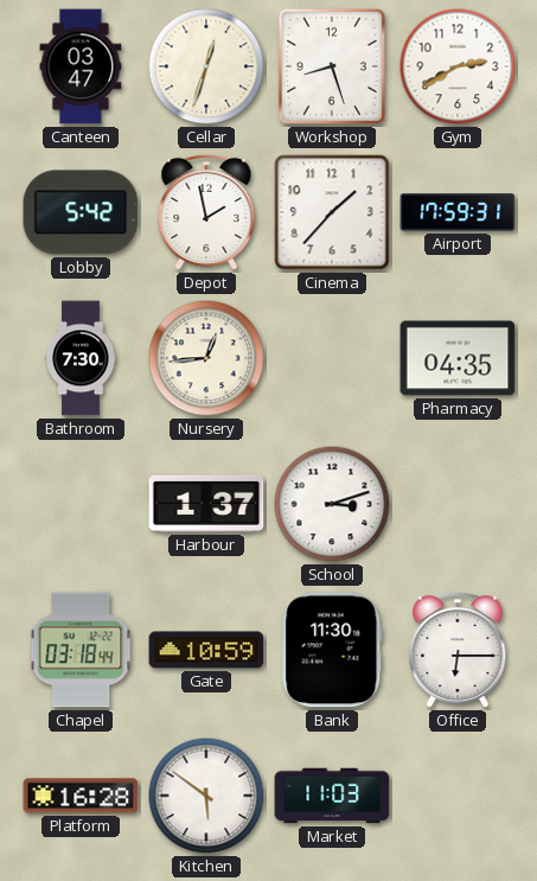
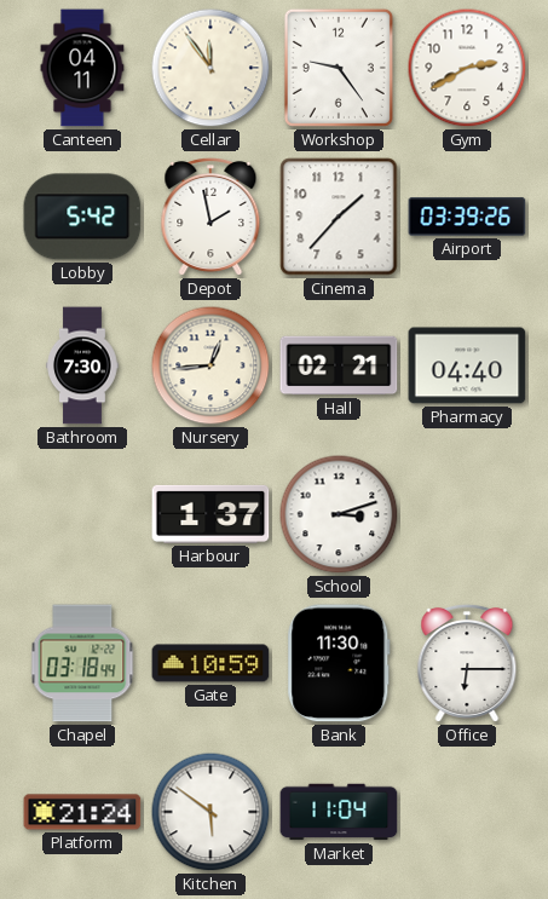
Canteen: 03:47 -> 04:11 (82, 68)
Cellar: 12:33 -> 11:54 (210, 68)
Workshop: 8:27 -> 9:24 (339, 68)
Airport: 17:59 -> 03:39 (467, 217)
Hall: none -> 02:21 (339, 365)
Pharmacy: 04:35 -> 04:40 (467, 365)
Platform: 16:28 -> 21:24 (82, 812)
Market: 11:03 -> 11:04 (339, 812)
